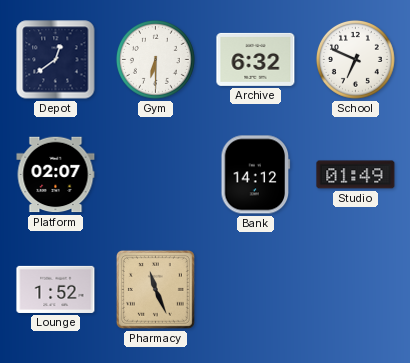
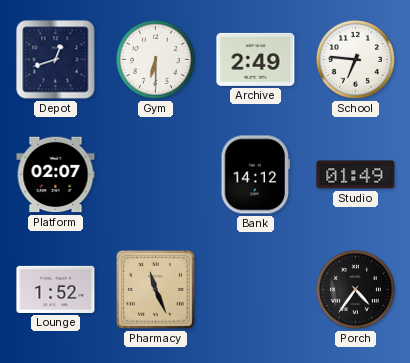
Depot: 12:39 -> 12:42 (56, 60)
Archive: 6:32 -> 2:49 (256, 59)
School: 6:49 -> 6:46 (355, 59)
Porch: none -> 4:36 (355, 289)
